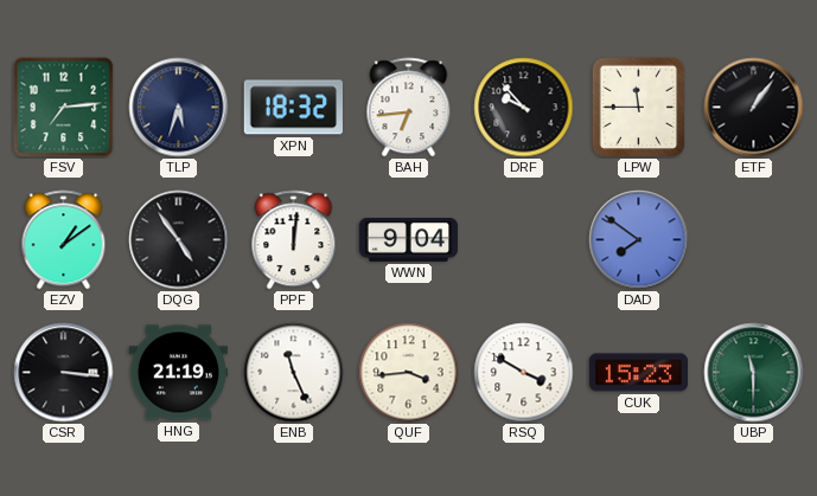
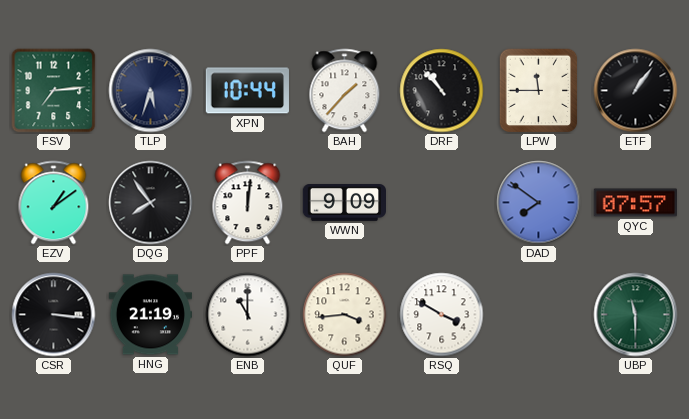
XPN: 18:32 -> 10:44 (247, 91)
BAH: 6:44 -> 1:37 (345, 91)
DRF: 9:53 -> 10:53 (442, 91)
DQG: 4:54 -> 7:54 (151, 203)
WWN: 9:04 -> 9:09 (344, 203)
QYC: none -> 07:57 (635, 203)
ENB: 11:26 -> 11:00 (248, 315)
CUK: 15:23 -> none (638, 373)
